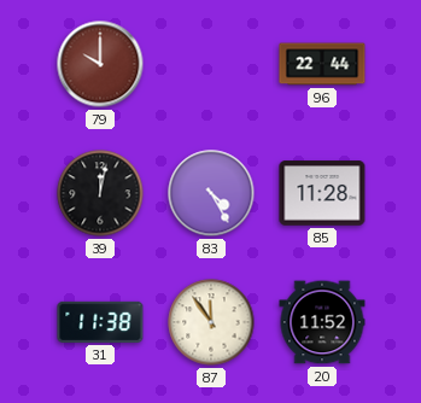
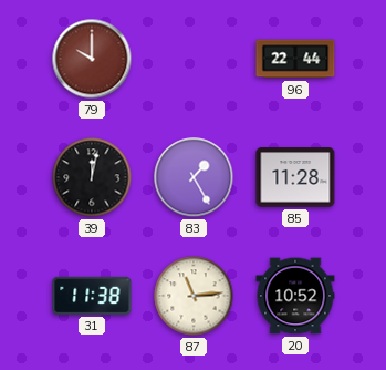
83: 4:25 -> 1:25 (194, 177)
87: 11:54 -> 11:14 (194, 296)
20: 11:52 -> 10:52 (295, 296)
